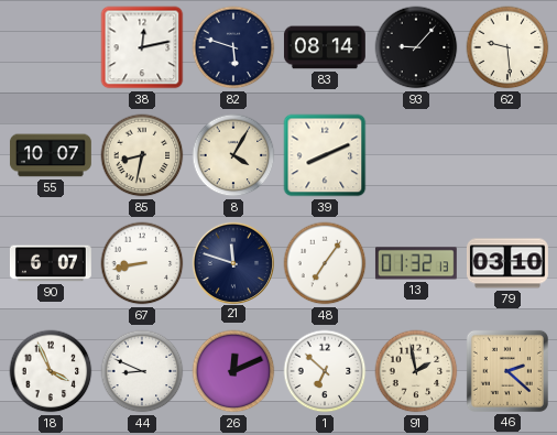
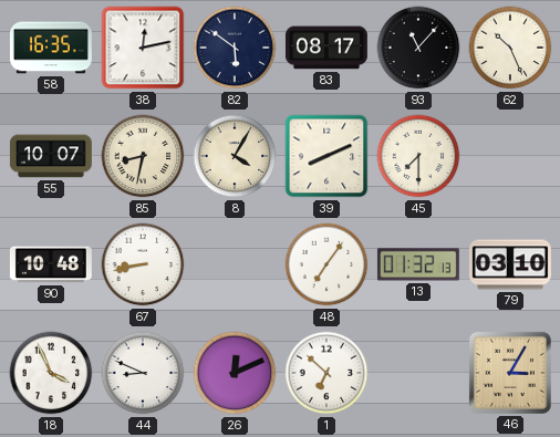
58: none -> 16:35 (51, 48)
82: 5:48 -> 5:51 (235, 48)
83: 08:14 -> 08:17 (326, 48)
93: 9:07 -> 11:07 (418, 48)
62: 9:29 -> 10:26 (510, 48)
45: none -> 7:30 (418, 156)
90: 6:07 -> 10:48 (51, 264)
21: 11:48 -> none (232, 262)
91: 1:58 -> none (416, 371)
46: 2:22 -> 3:05 (510, 373)
